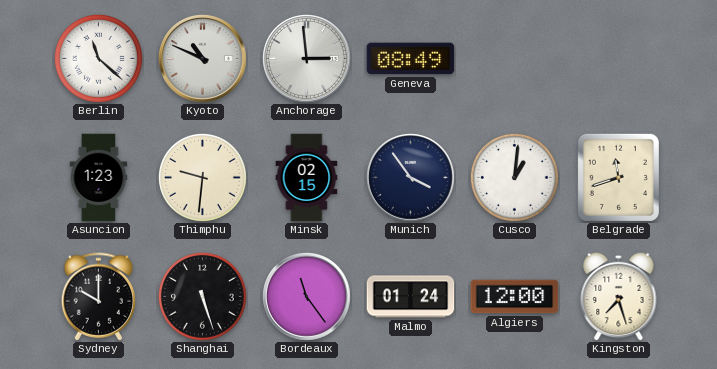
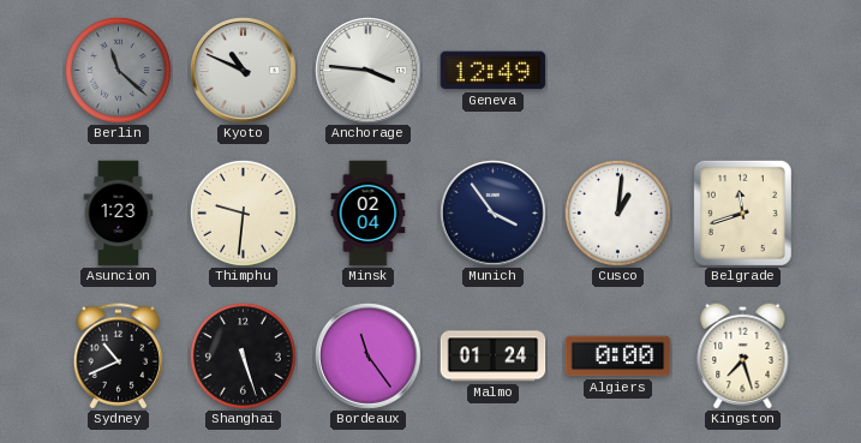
Berlin dial: white -> grey (119, 71)
Anchorage: 2:59 -> 3:46 (369, 71)
Geneva: 08:49 -> 12:49 (494, 71)
Minsk: 02:15 -> 02:04 (369, 214)
Sydney: 10:00 -> 10:41 (118, 357)
Algiers: 12:00 -> 0:00 (618, 357)
